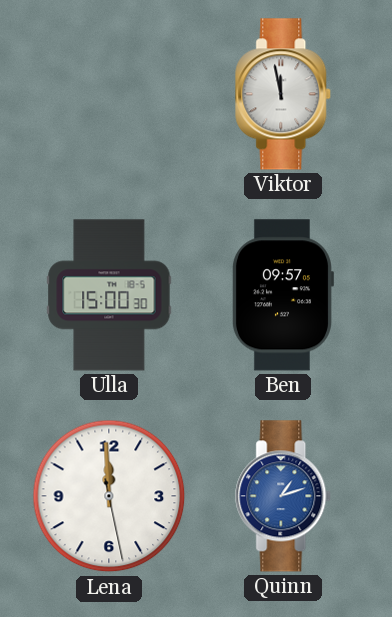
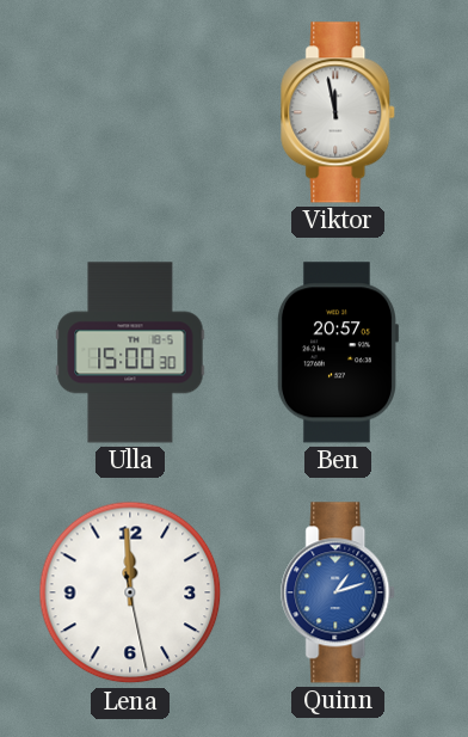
Ben: 09:57 -> 20:57 (337, 352)
